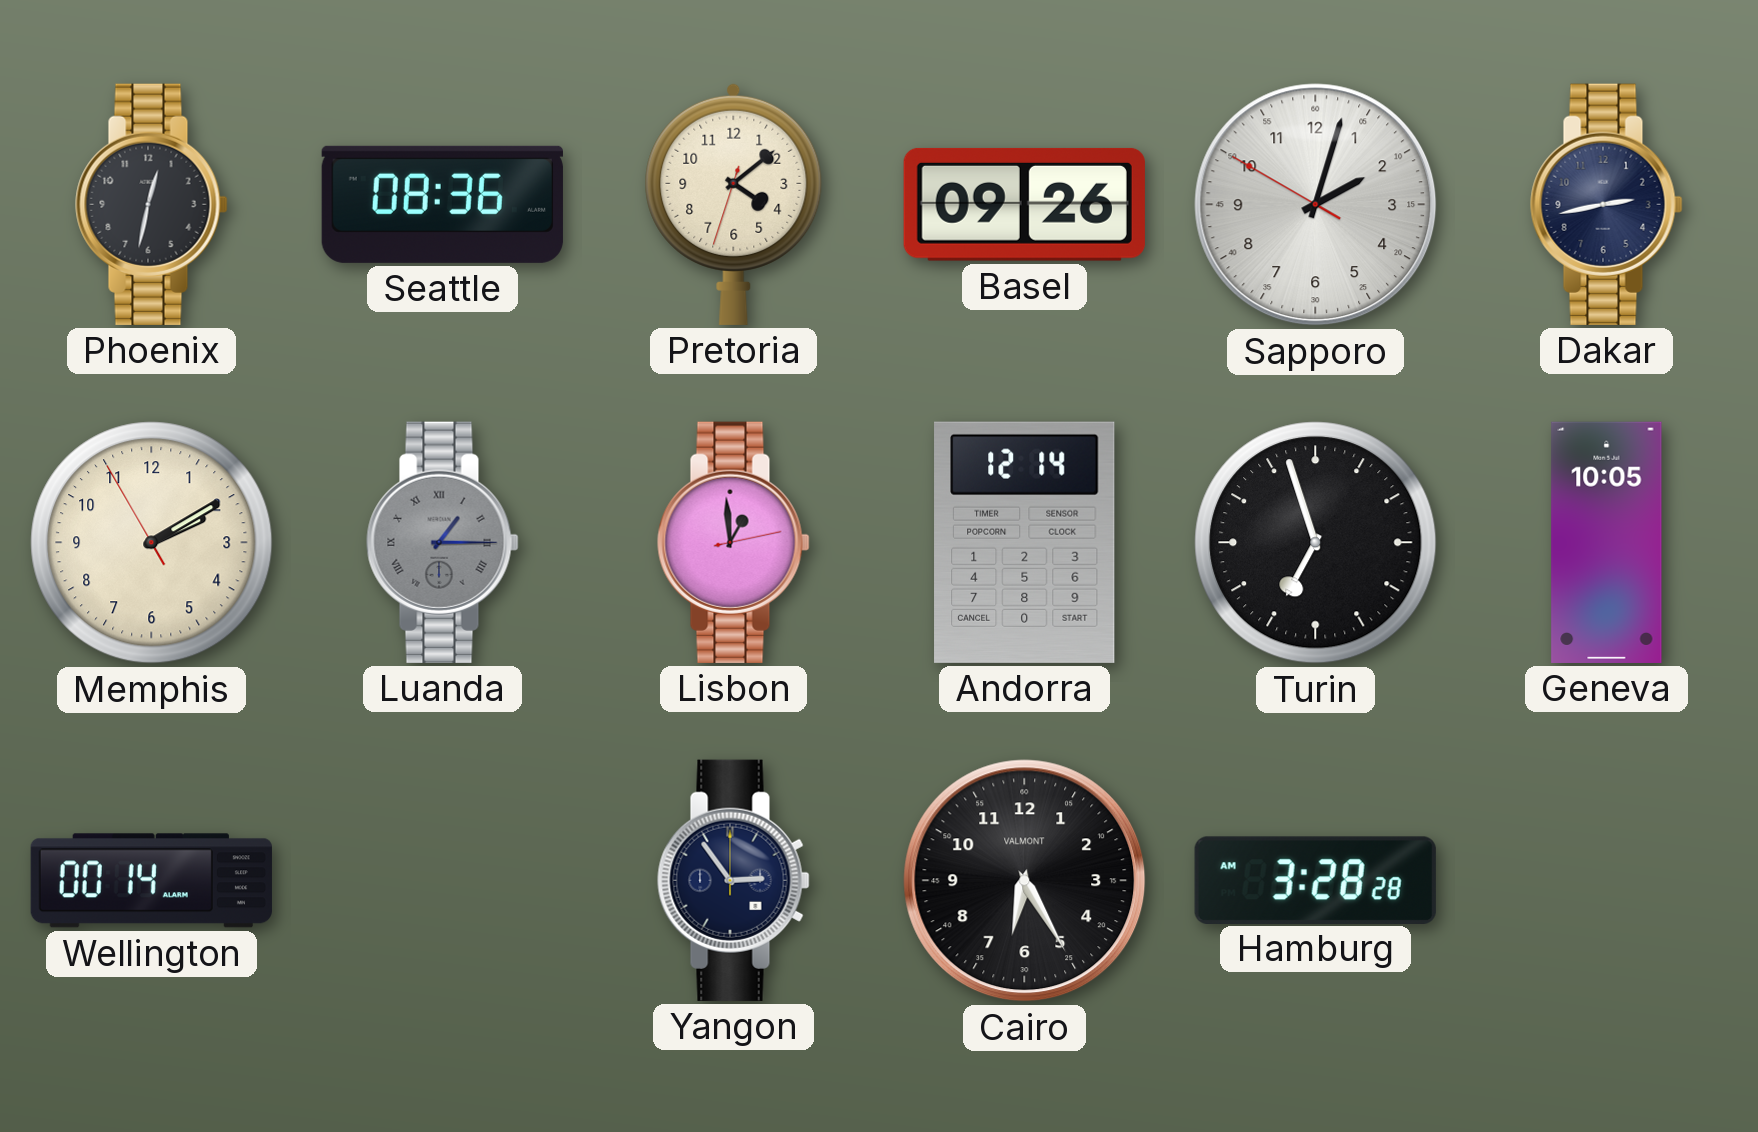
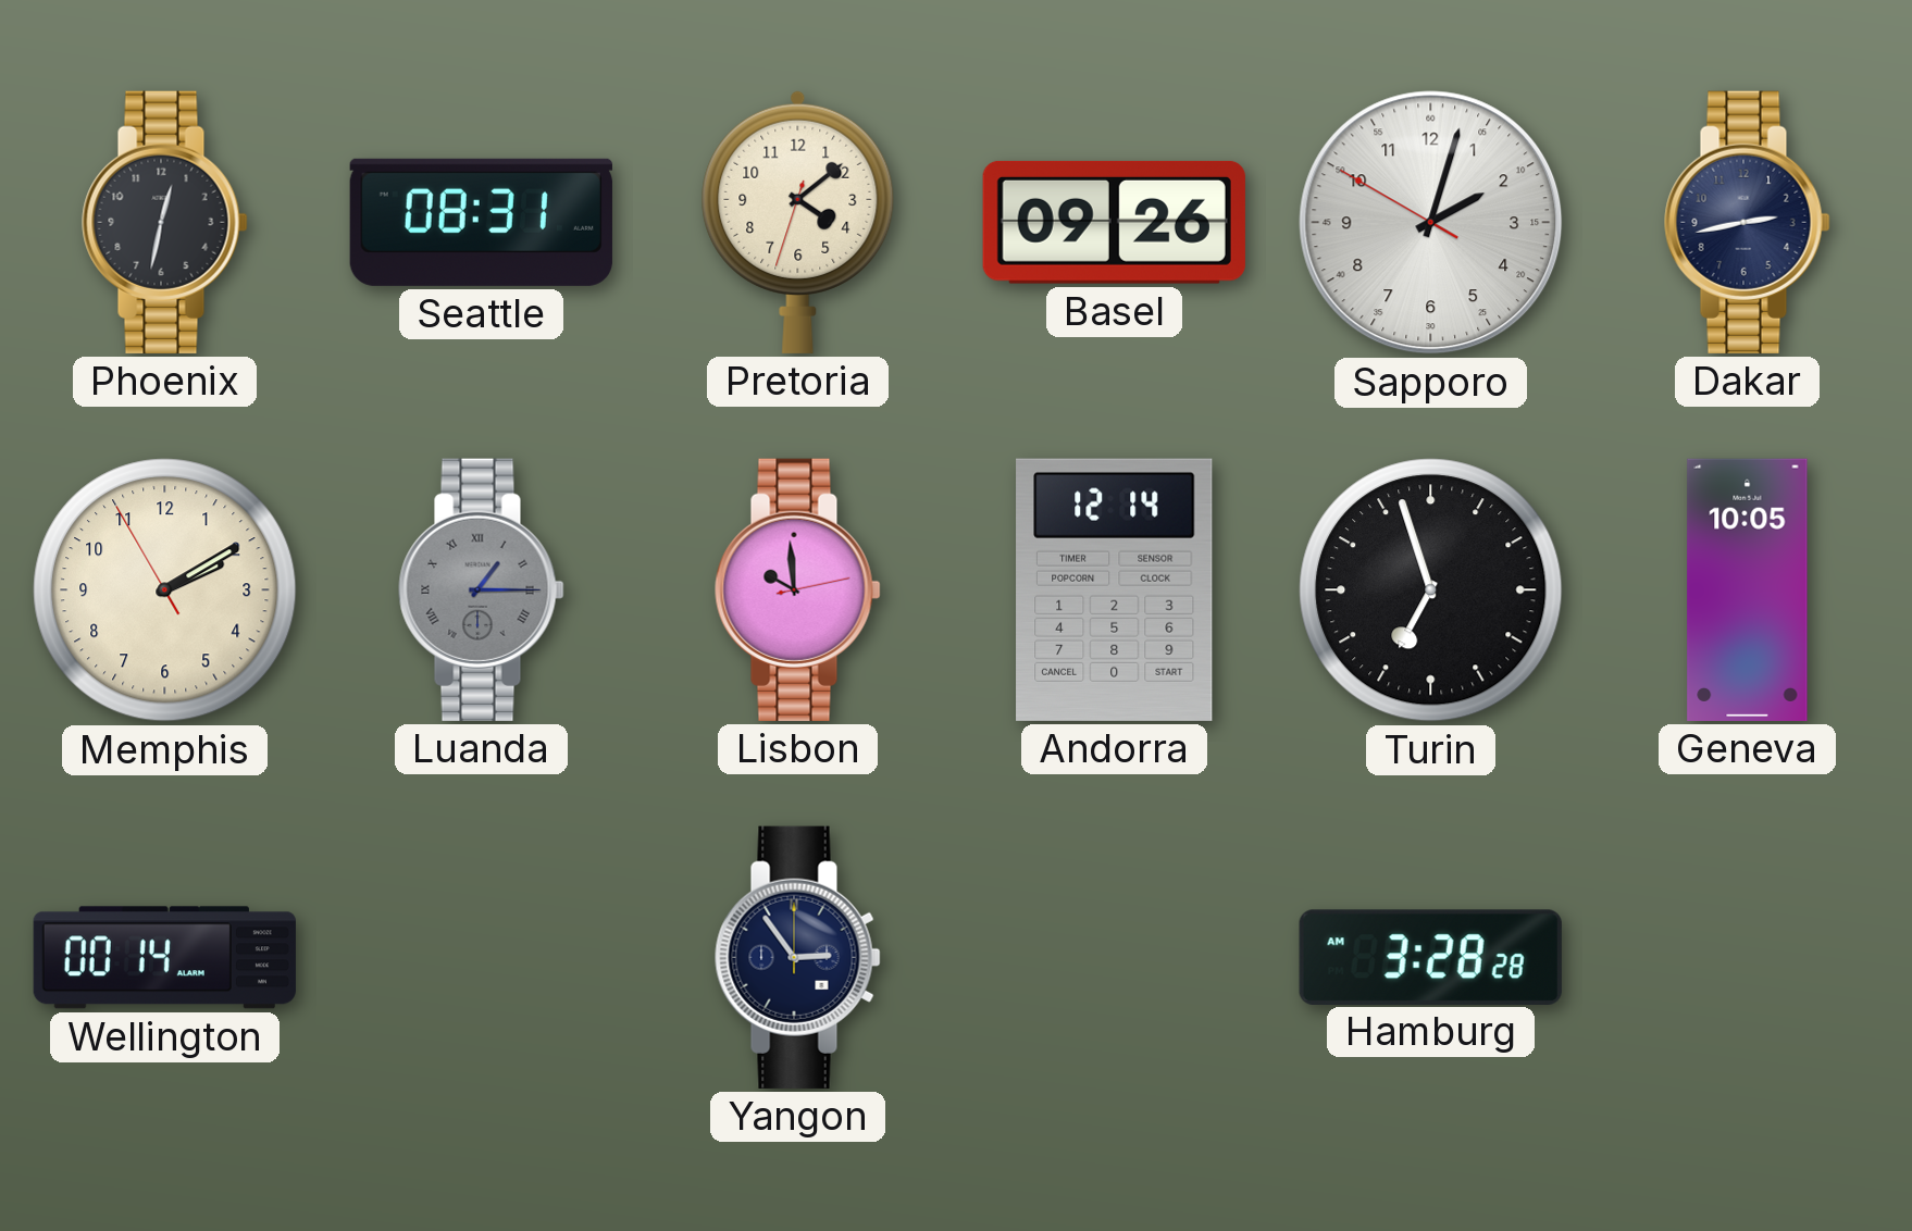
Seattle: 08:36 -> 08:31 (481, 222)
Lisbon: 12:59 -> 9:59 (798, 589)
Cairo: 6:25 -> none (1025, 881)
